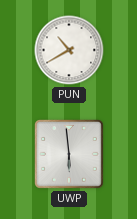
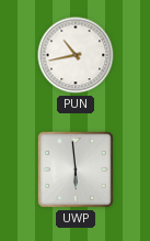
PUN: 10:40 -> 10:43 (76, 55)
